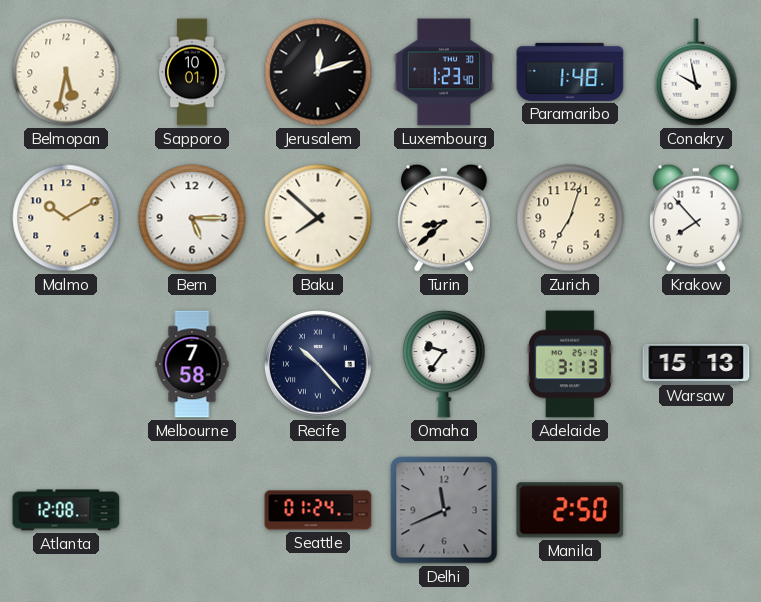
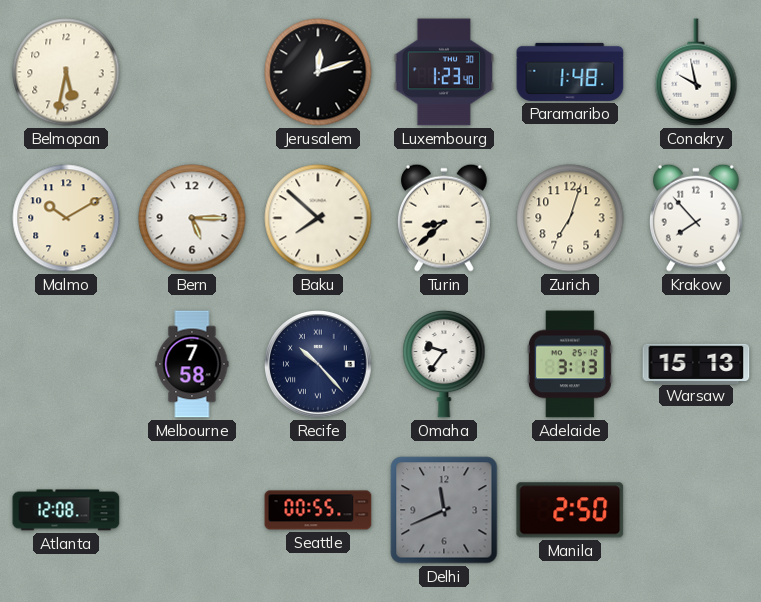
Sapporo: 10:01 -> none (192, 72)
Seattle: 01:24 -> 00:55 (318, 510)
